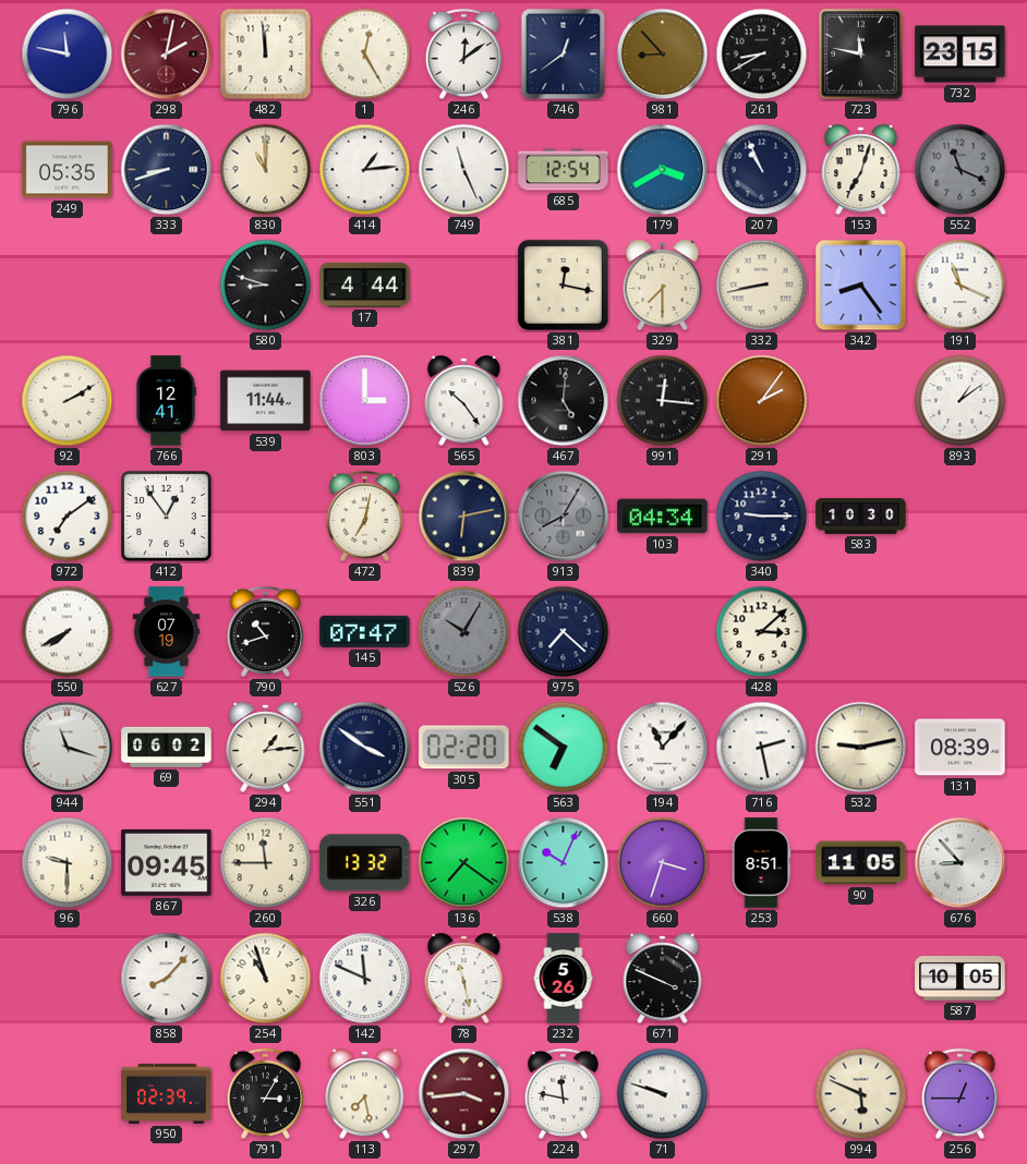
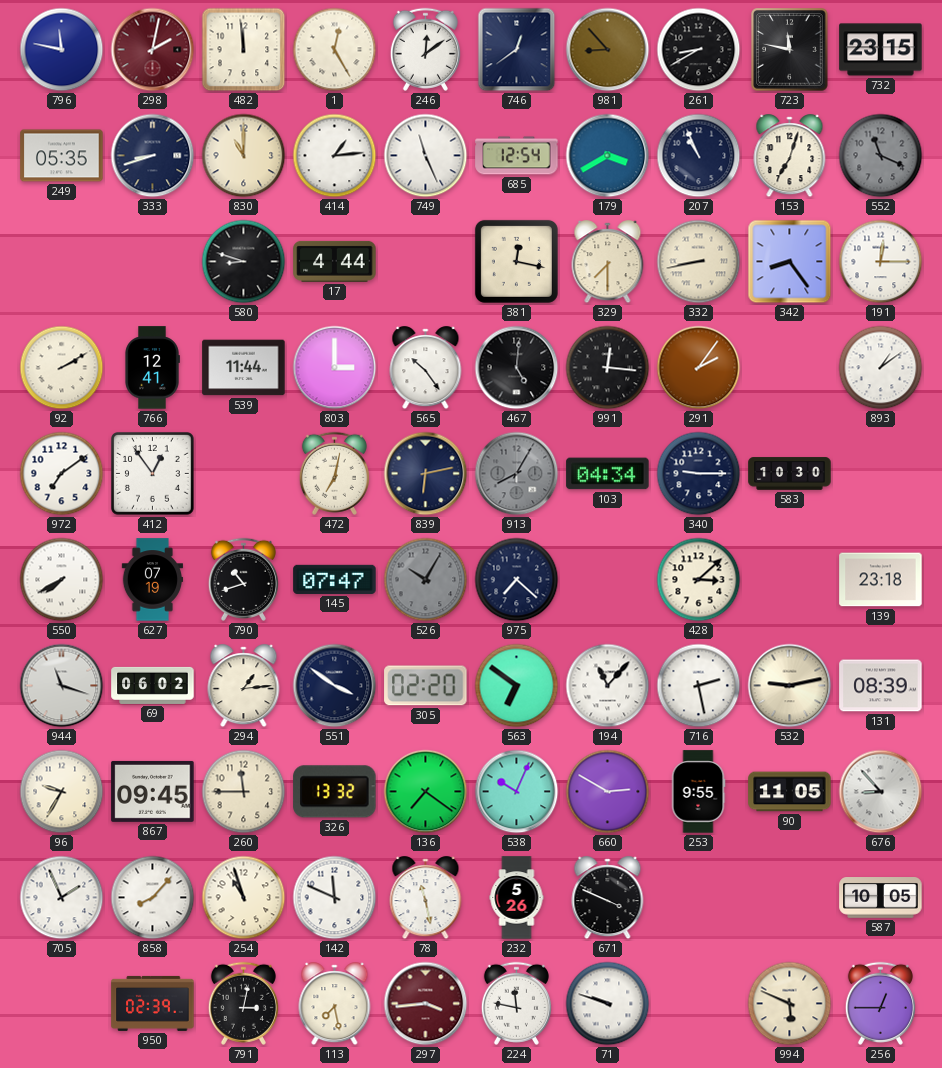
191: 11:19 -> 12:15 (881, 262)
139: none -> 23:18 (881, 580)
96: 9:30 -> 9:35 (62, 792)
660: 3:33 -> 2:50 (608, 792)
253: 8:51 -> 9:55 (698, 792)
705: none -> 1:56 (62, 898)
791: 3:05 -> 3:02 (243, 1003)
